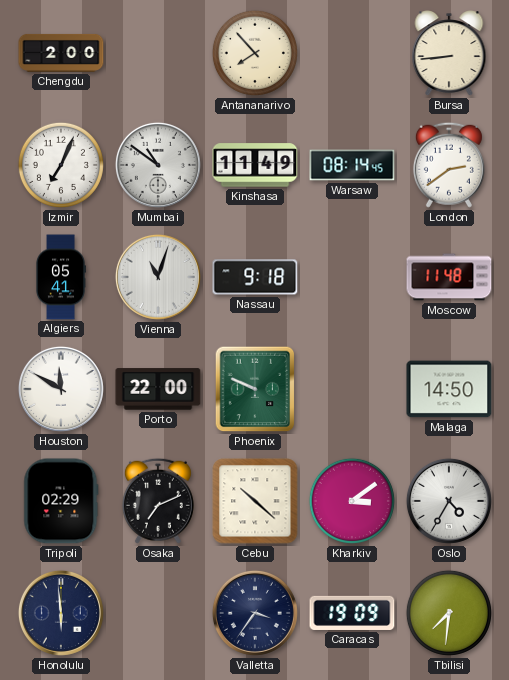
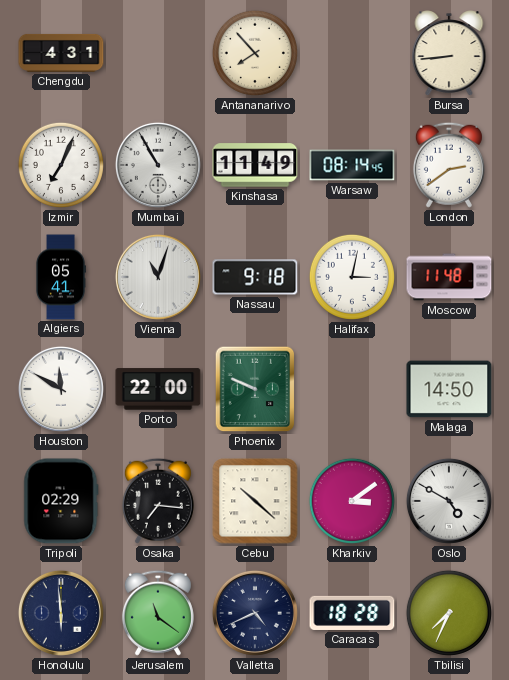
Chengdu: 2:00 -> 4:31 (61, 53)
Mumbai: 10:51 -> 10:55 (158, 165)
Halifax: none -> 3:02 (352, 277)
Osaka: 7:11 -> 7:16 (158, 501)
Oslo: 4:35 -> 4:50 (449, 501)
Jerusalem: none -> 11:21 (158, 613)
Valletta: 3:36 -> 4:41 (255, 613)
Caracas: 19:09 -> 18:28 (352, 613)
Tbilisi: 7:31 -> 7:34 (449, 613)
